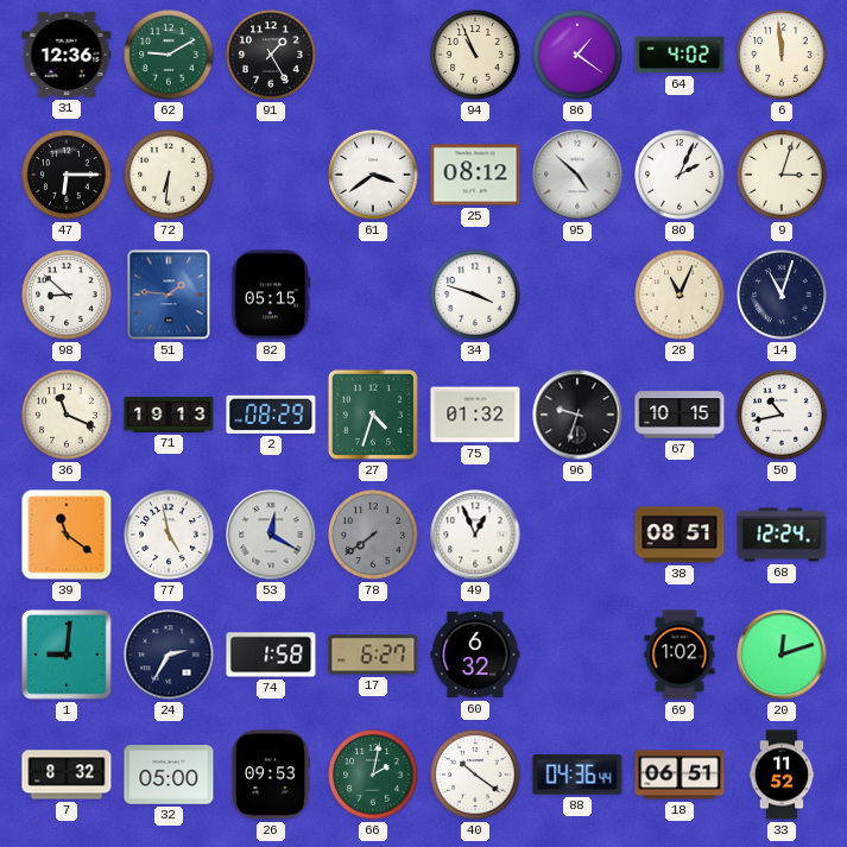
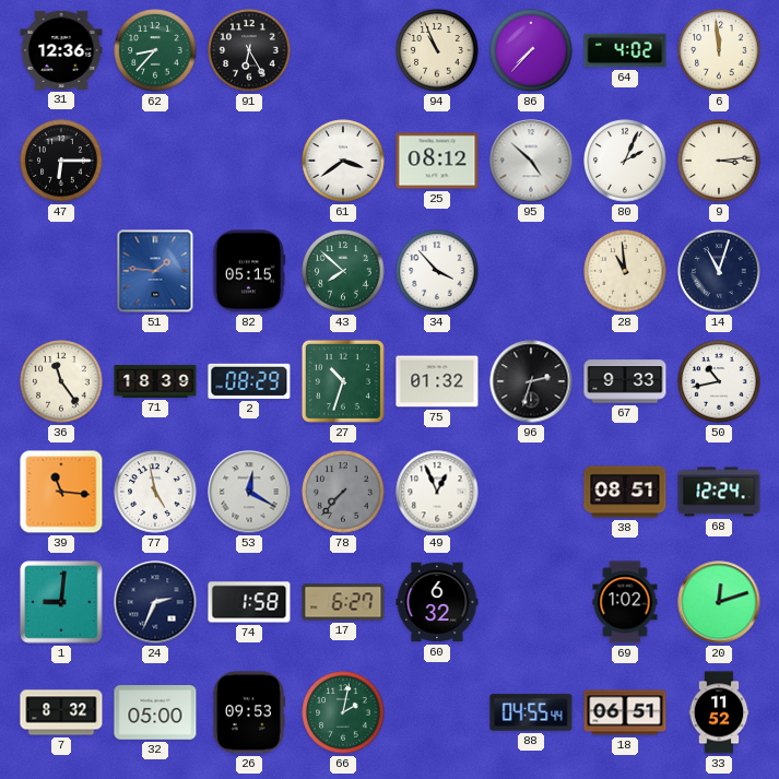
62: 9:10 -> 8:37 (155, 50)
91: 1:25 -> 6:25 (249, 50)
86: 1:21 -> 7:37 (531, 50)
72: 6:31 -> none (169, 175)
9: 3:03 -> 3:14 (719, 161)
98: 8:52 -> none (67, 295)
43: none -> 7:52 (343, 271)
34: 3:48 -> 3:53 (437, 271)
28: 11:04 -> 10:59 (625, 271)
36: 11:19 -> 11:24 (61, 381)
71: 19:13 -> 18:39 (155, 381)
27: 4:33 -> 10:33 (343, 381)
96: 9:33 -> 2:33 (531, 381)
67: 10:15 -> 9:33 (625, 381)
39: 11:21 -> 11:16 (61, 492)
78: 7:39 -> 7:37 (343, 492)
24: 2:35 -> 2:34 (155, 602)
40: 10:21 -> none (475, 775)
88: 04:36 -> 04:55 (531, 712)
